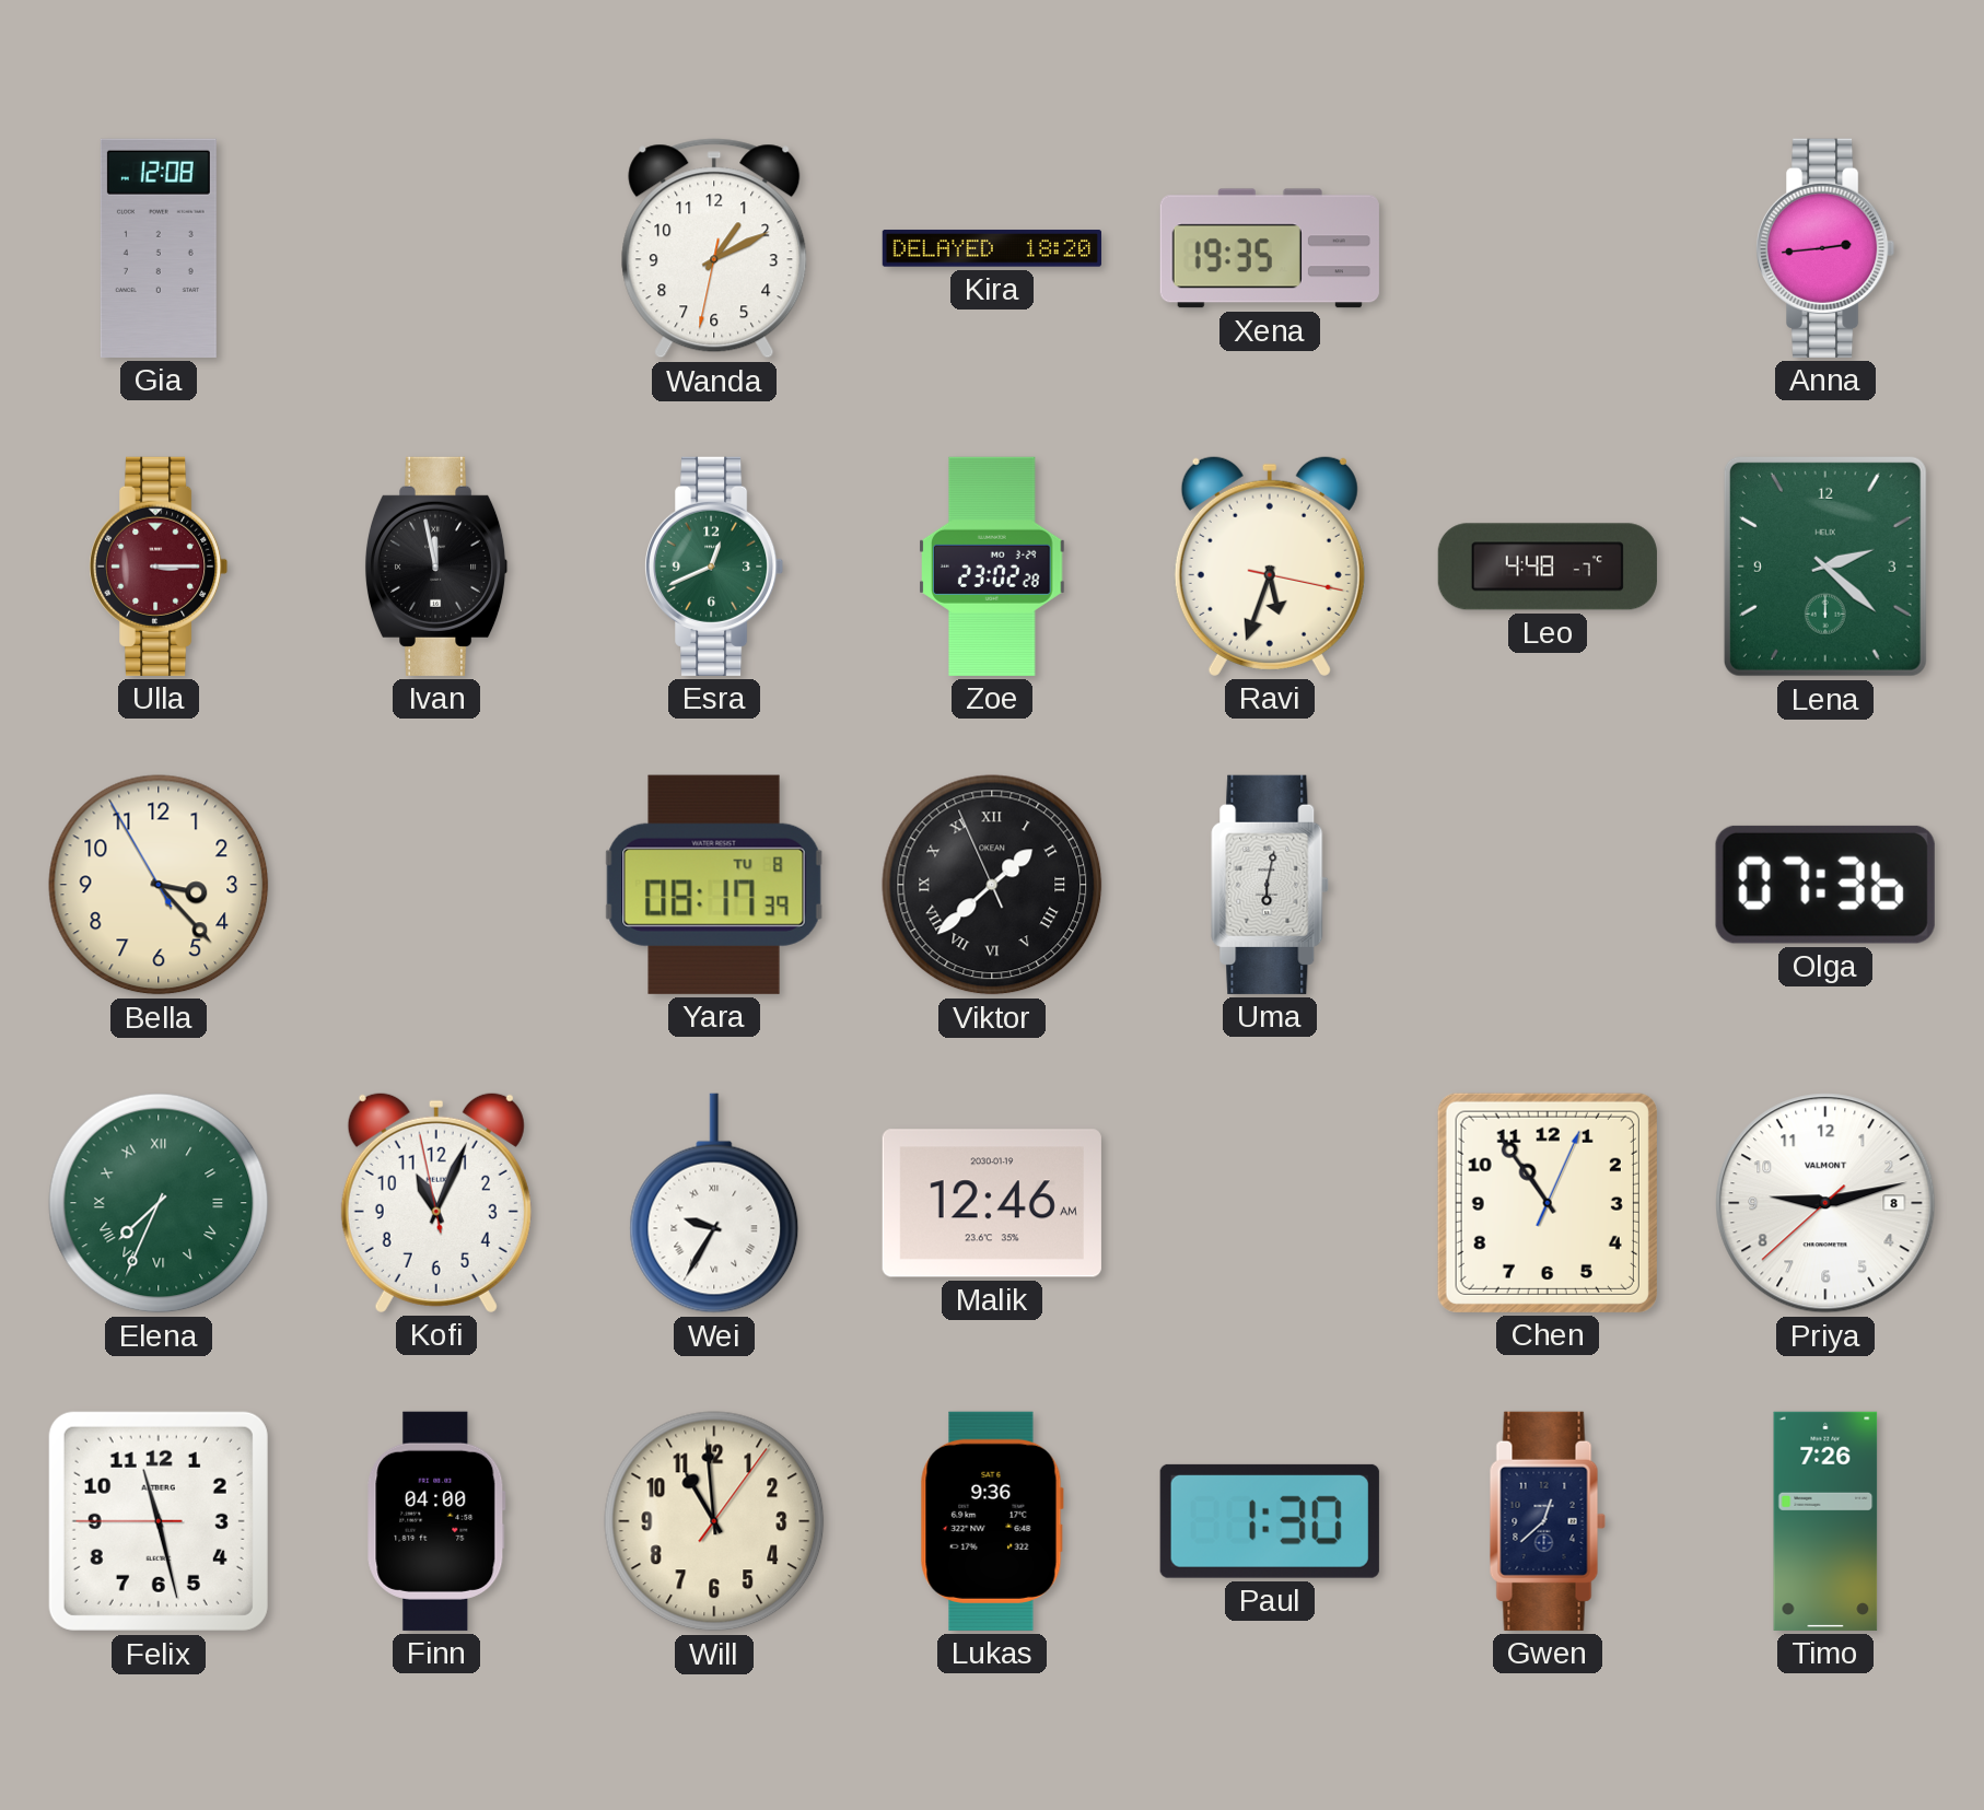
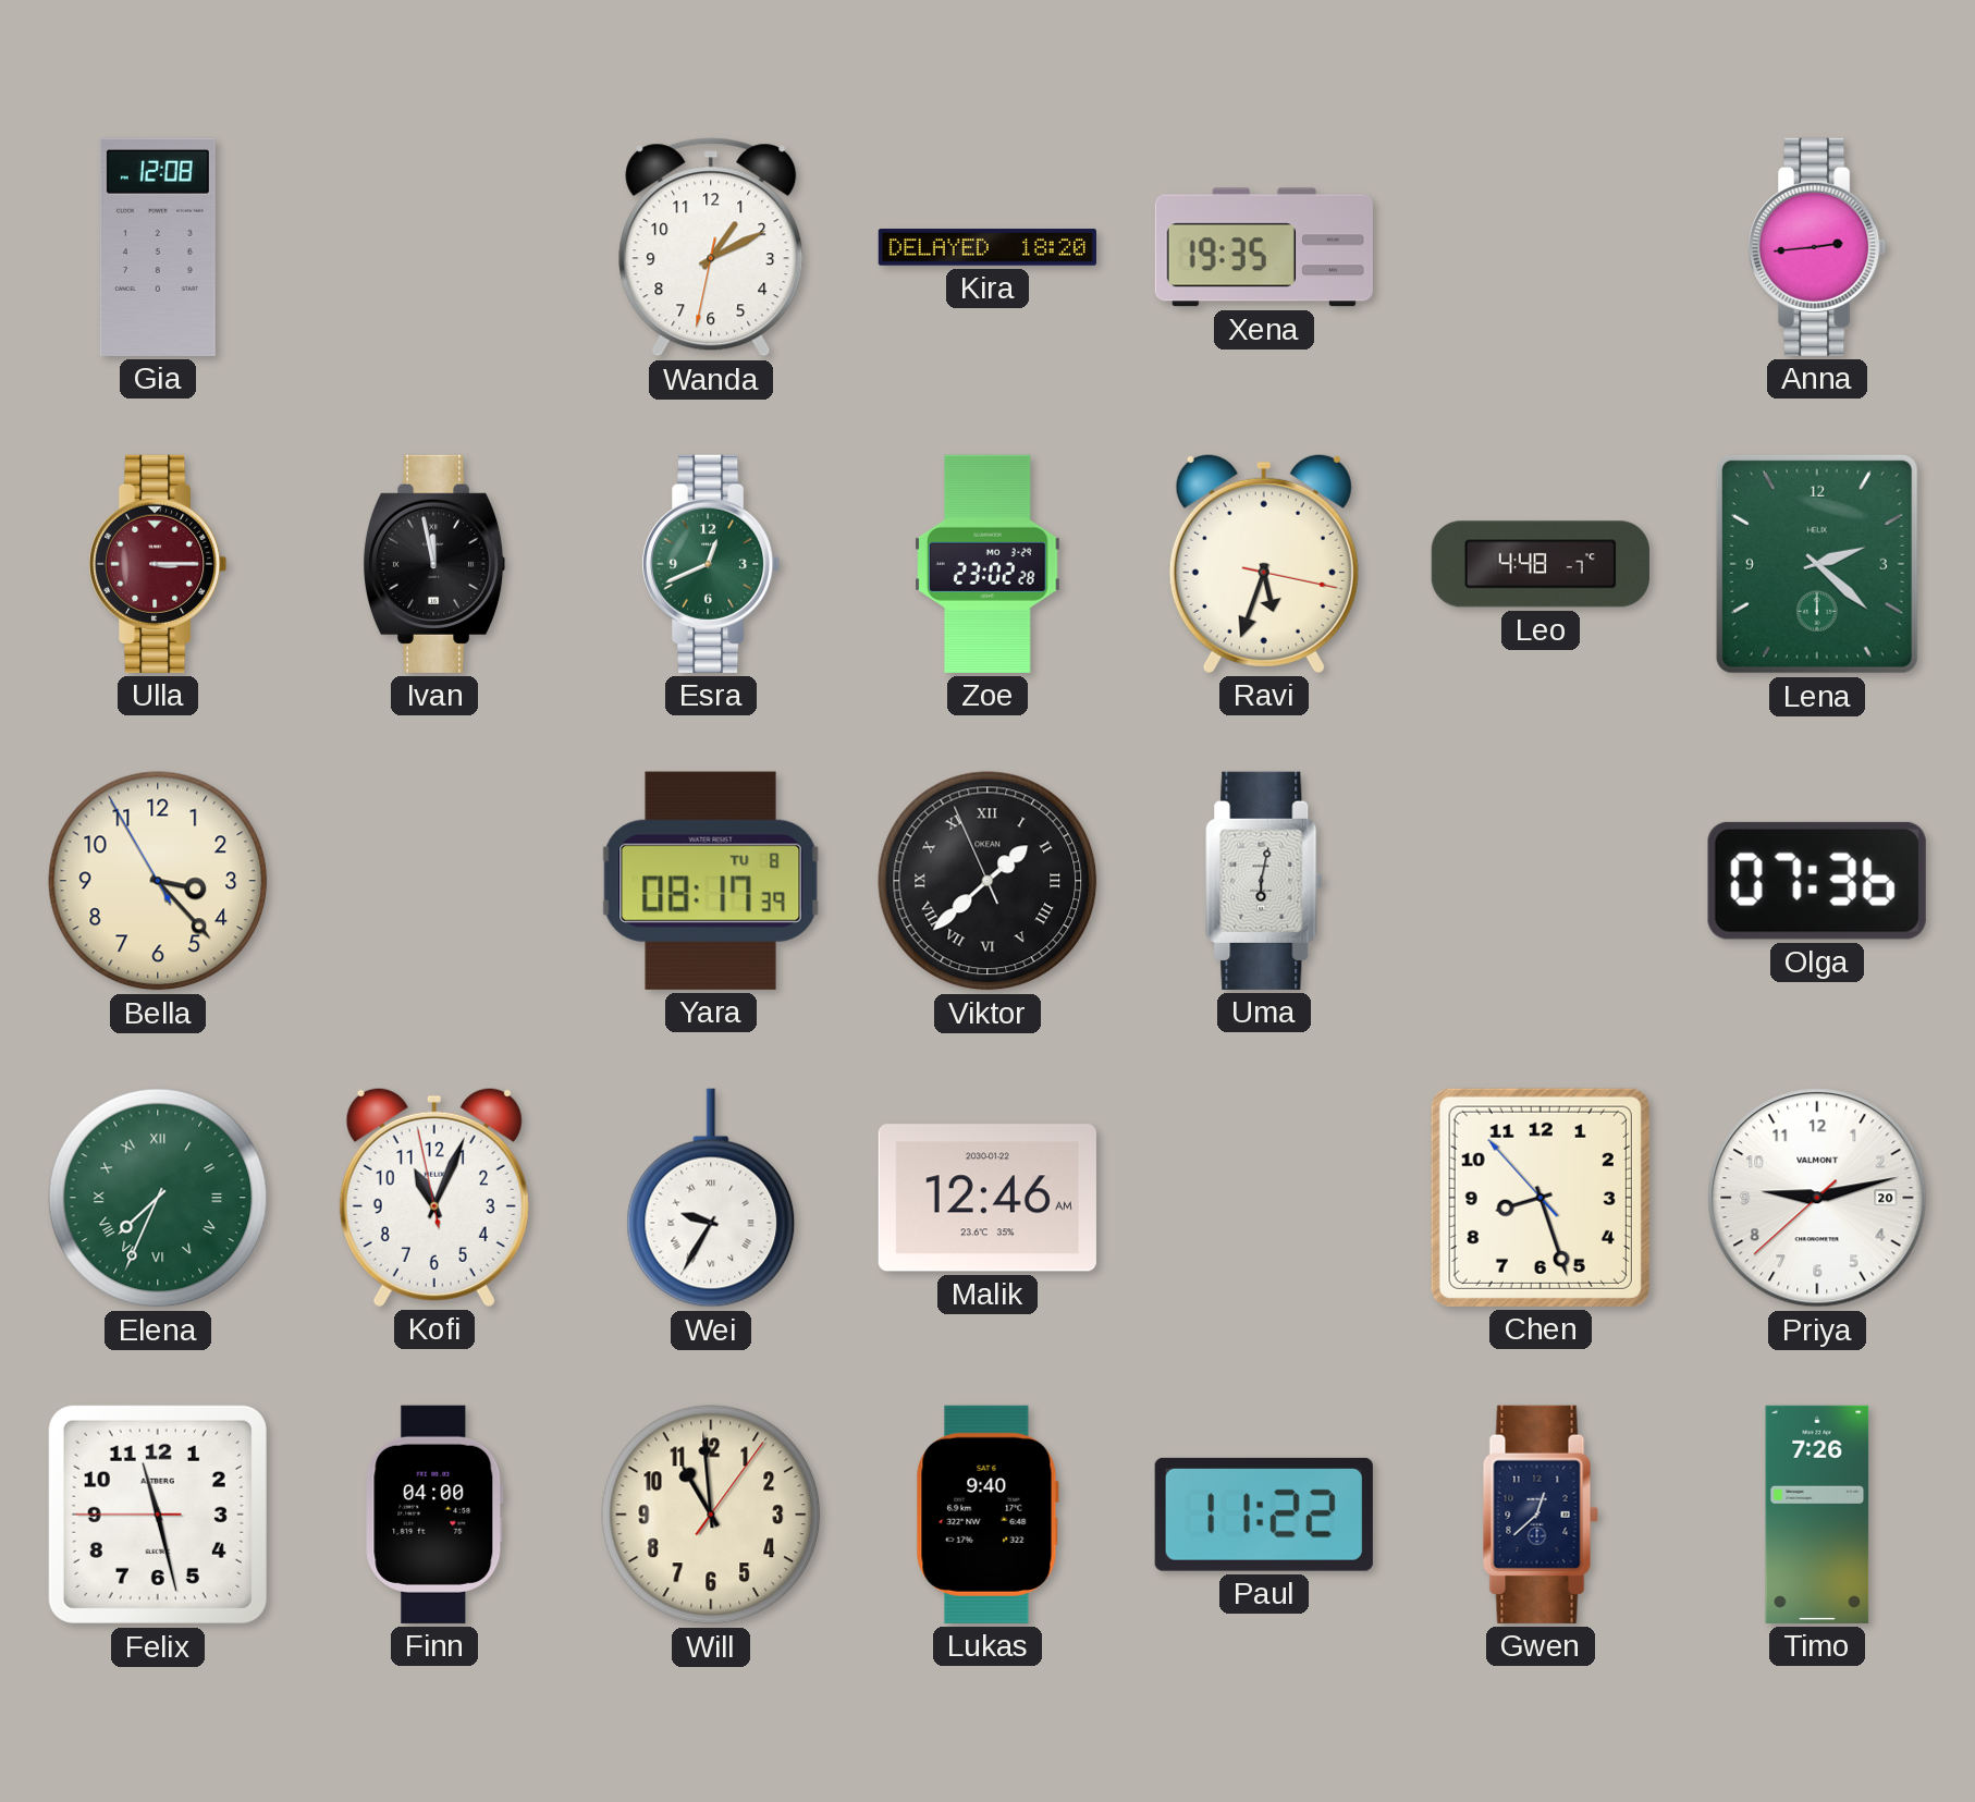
Malik date: 2030-01-19 -> 2030-01-22 (988, 1198)
Chen: 10:54 -> 8:26 (1541, 1198)
Priya date: 8 -> 20 (1817, 1198)
Lukas: 9:36 -> 9:40 (988, 1515)
Paul: 1:30 -> 11:22 (1264, 1515)
